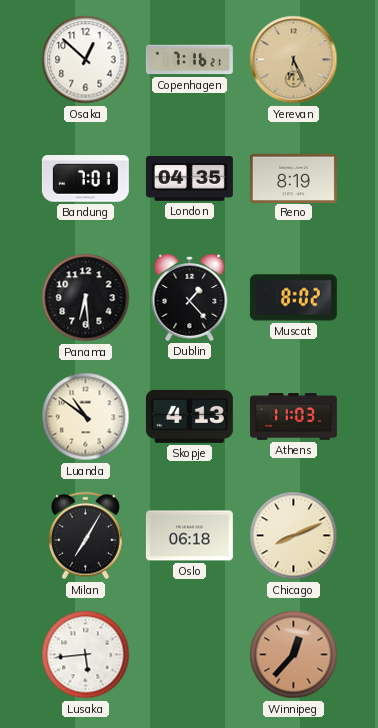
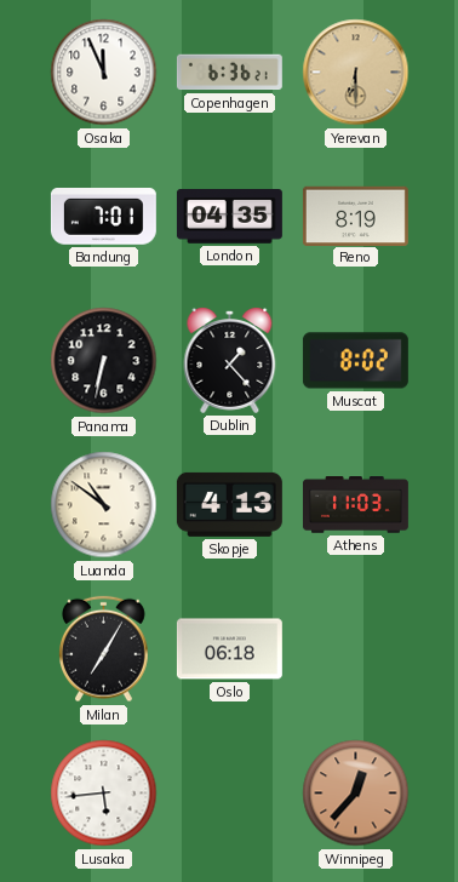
Osaka: 12:52 -> 11:56 (104, 73)
Copenhagen: 7:16 -> 6:36 (229, 73)
Yerevan: 6:26 -> 6:30 (356, 73)
Panama: 6:29 -> 6:32 (104, 361)
Chicago: 8:11 -> none (294, 536)
